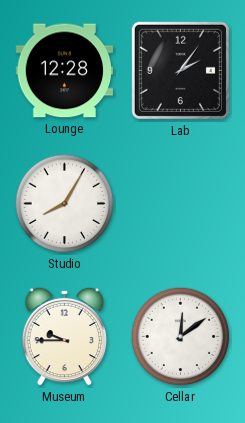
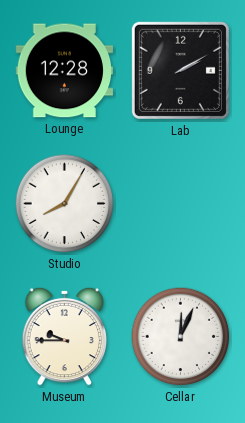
Lab: 2:06 -> 2:10 (180, 70)
Cellar: 12:09 -> 12:04 (181, 337)
